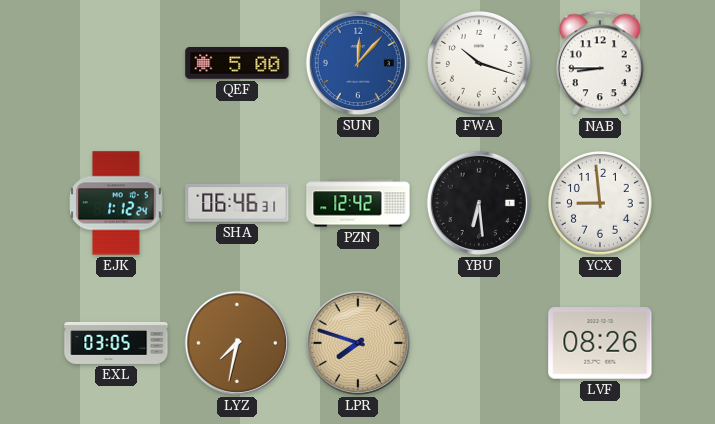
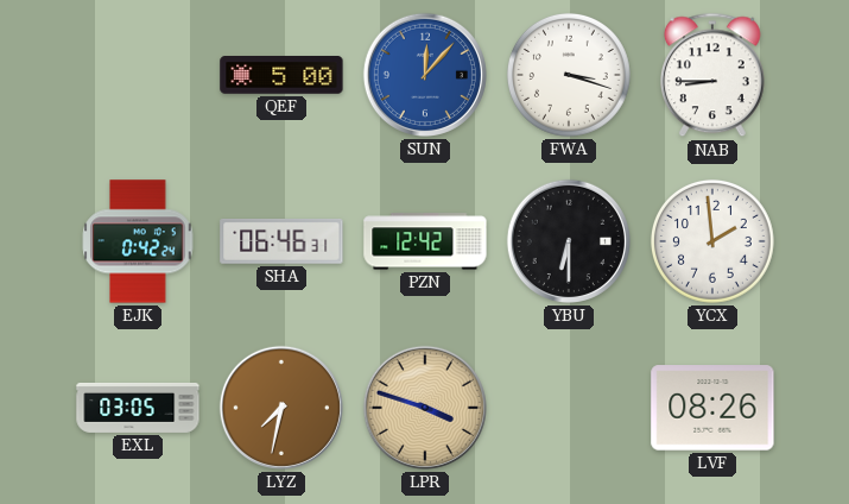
FWA: 10:18 -> 3:18 (569, 75)
EJK: 1:12 -> 0:42 (138, 241)
YBU: 6:29 -> 6:30 (569, 241)
YCX: 8:59 -> 1:59 (712, 241)
LPR: 7:48 -> 3:48 (425, 408)
